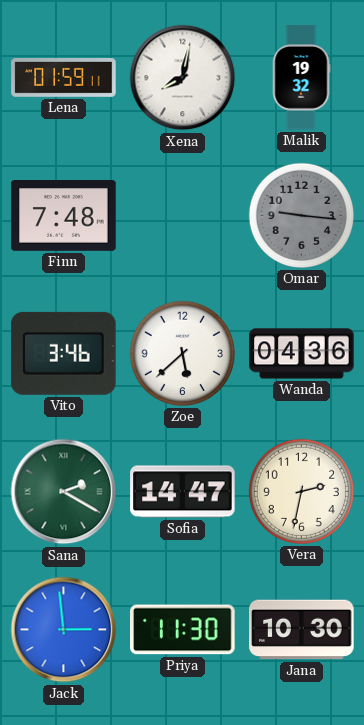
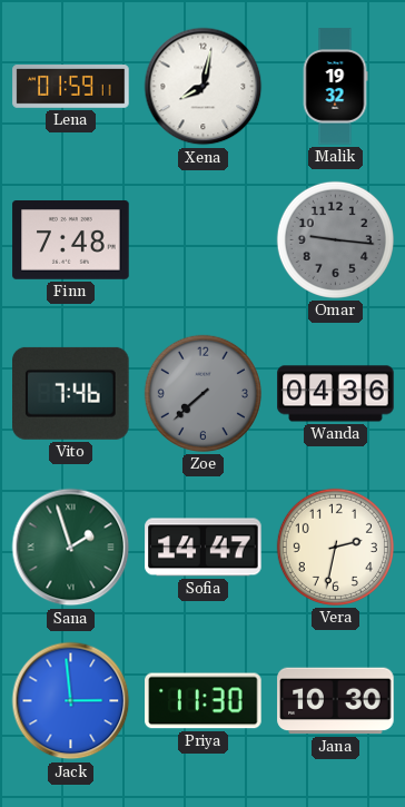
Vito: 3:46 -> 7:46 (71, 393)
Zoe: 5:38 -> 7:38 (202, 393)
Zoe dial: white -> grey (202, 393)
Sana: 2:20 -> 1:57 (71, 548)
